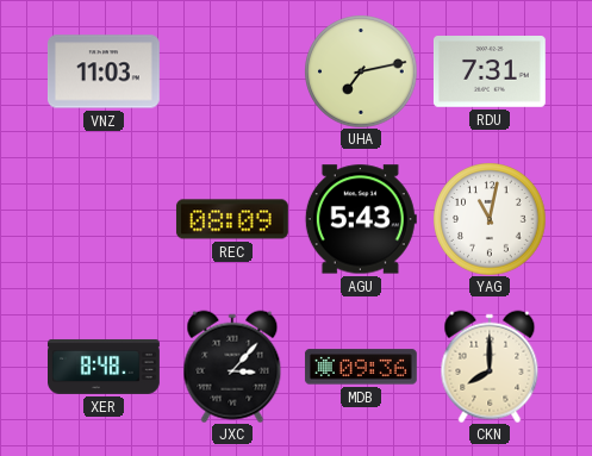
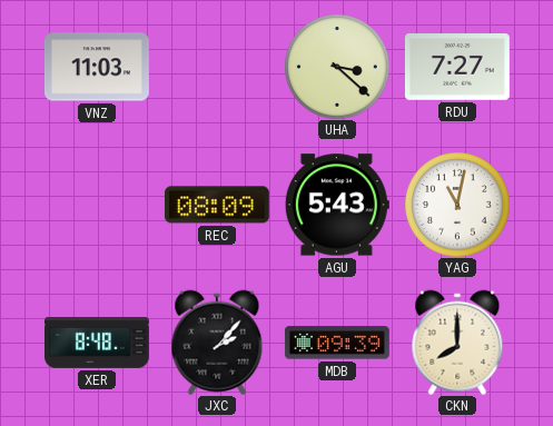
UHA: 7:13 -> 3:22 (337, 67)
RDU: 7:31 -> 7:27 (457, 67)
JXC: 3:07 -> 2:07 (217, 343)
MDB: 09:36 -> 09:39 (337, 343)
